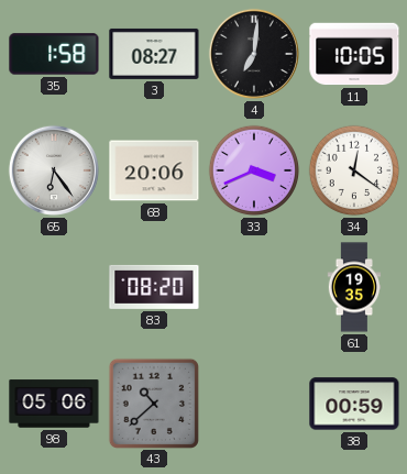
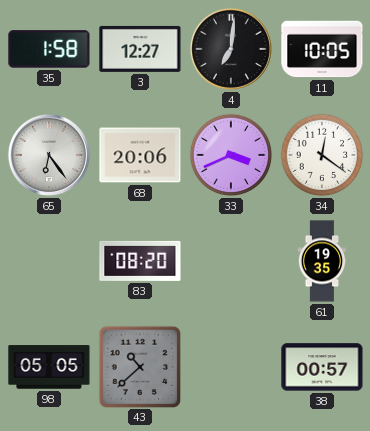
3: 08:27 -> 12:27 (140, 49)
98: 05:06 -> 05:05 (49, 367)
38: 00:59 -> 00:57 (322, 367)
